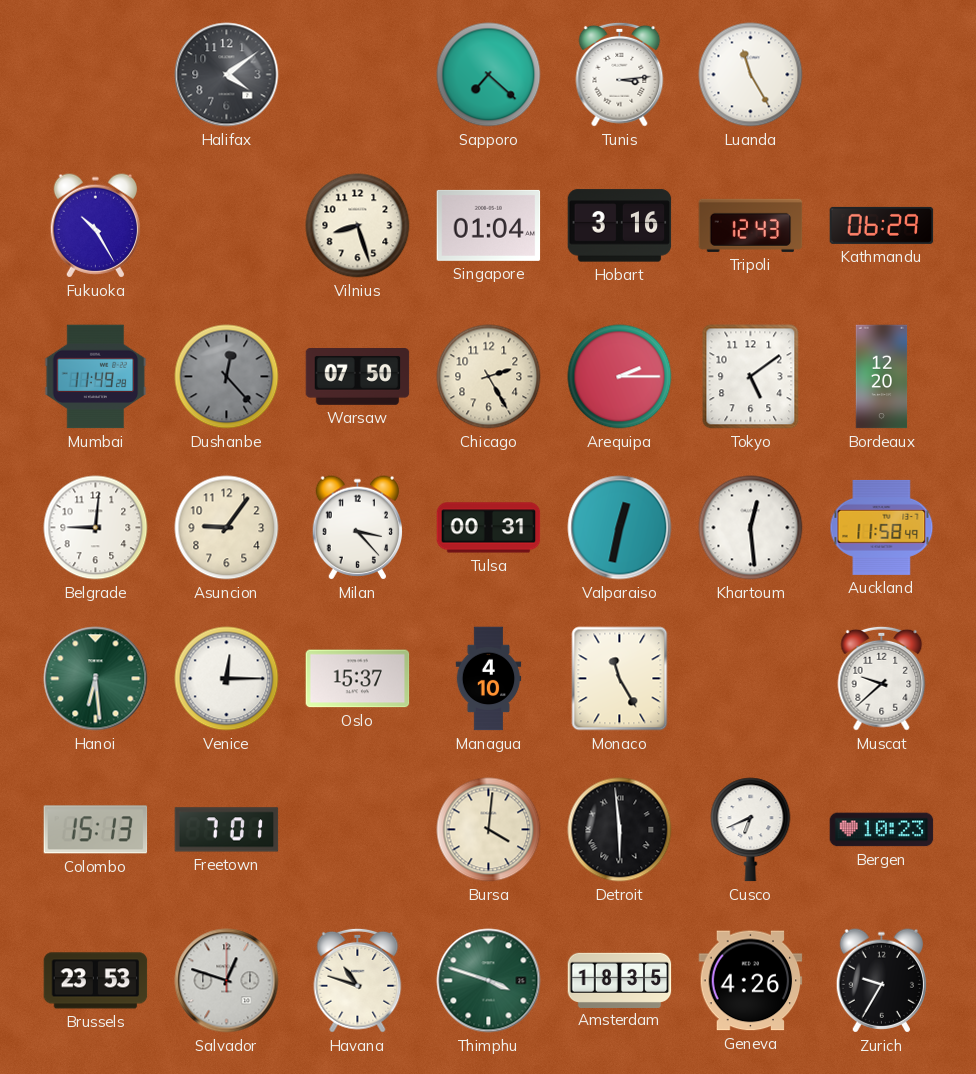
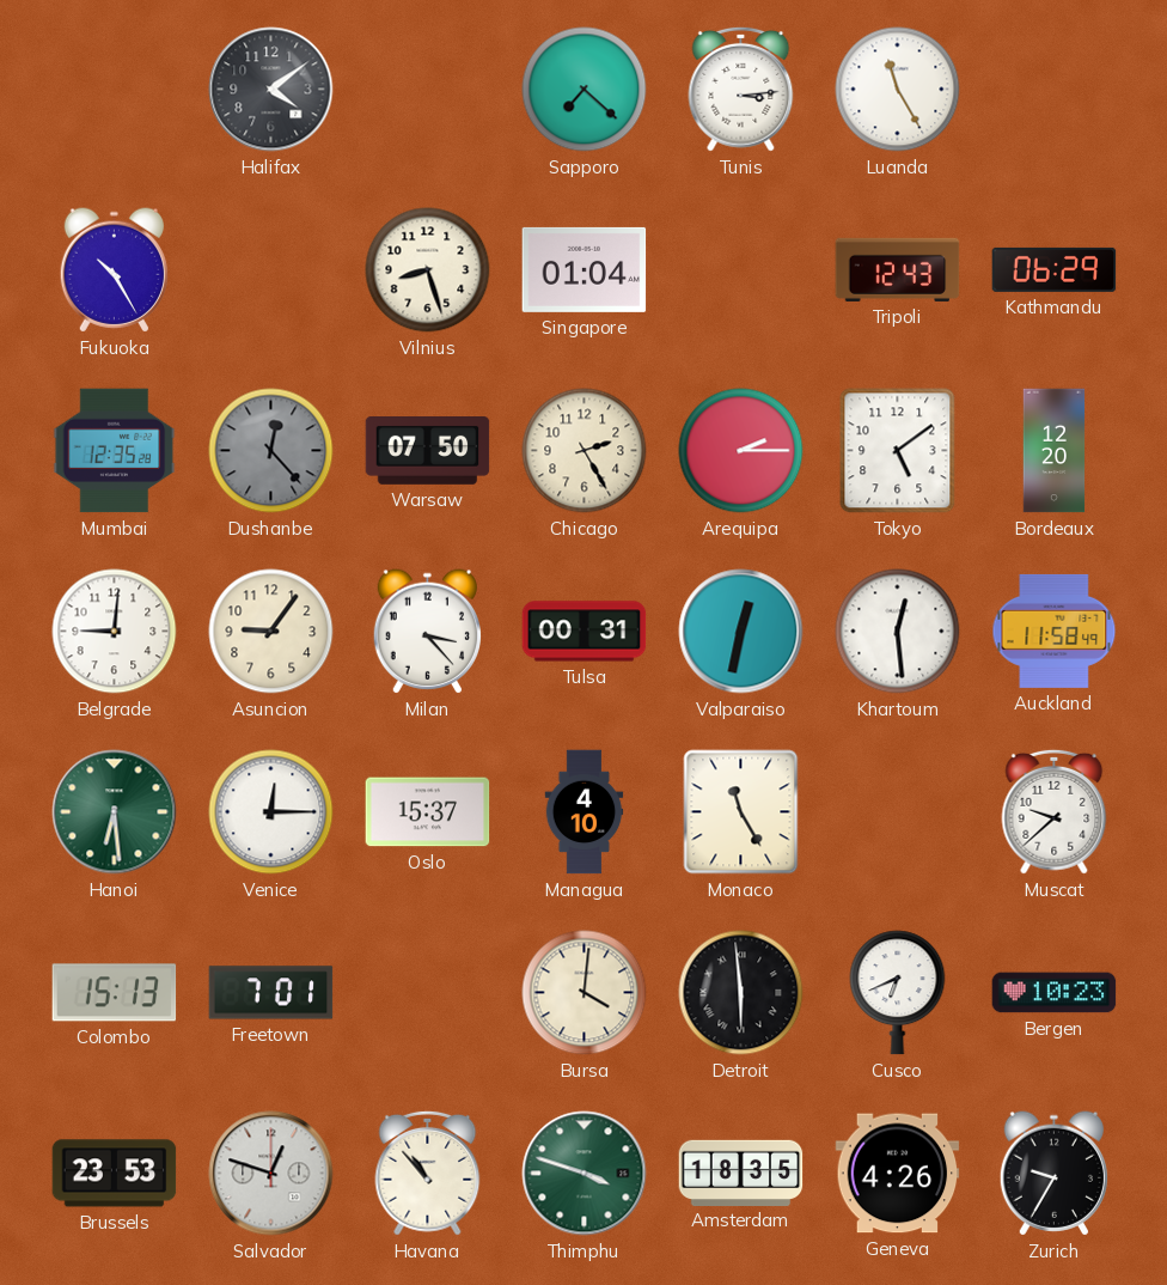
Hobart: 3:16 -> none (620, 226)
Mumbai: 11:49 -> 12:35 (115, 451)
Havana: 10:48 -> 10:53 (428, 1173)
